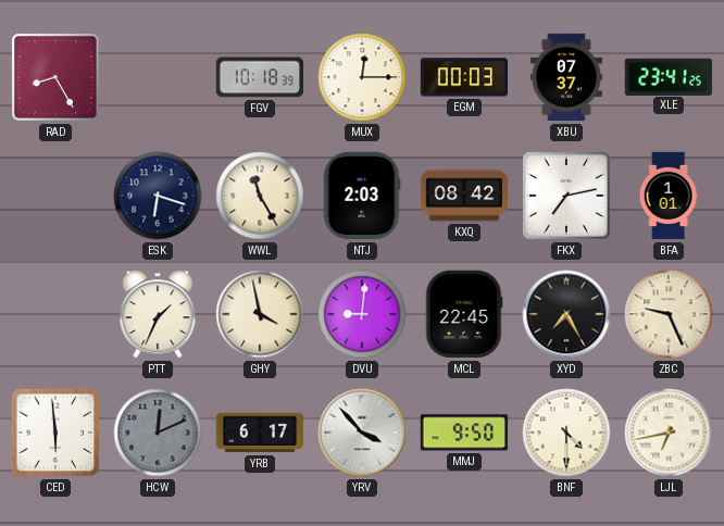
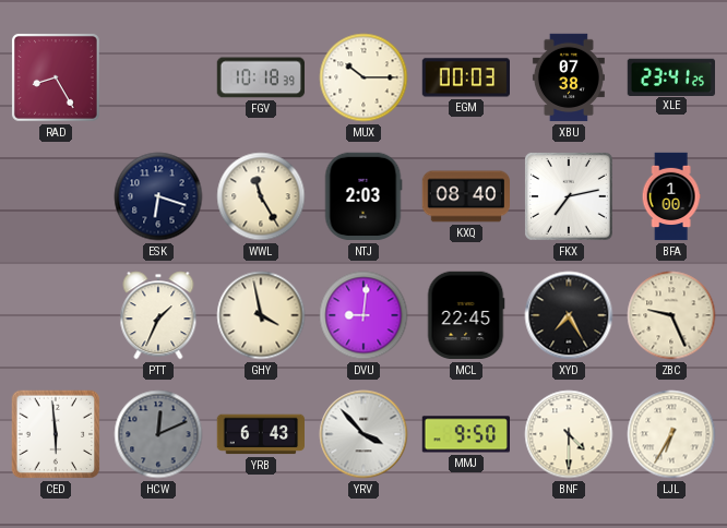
MUX: 12:15 -> 10:15 (364, 77)
XBU: 07:37 -> 07:38 (569, 77)
KXQ: 08:42 -> 08:40 (466, 196)
BFA: 1:01 -> 1:00 (671, 196)
YRB: 6:17 -> 6:43 (261, 434)
LJL: 6:43 -> 6:35 (671, 434)
